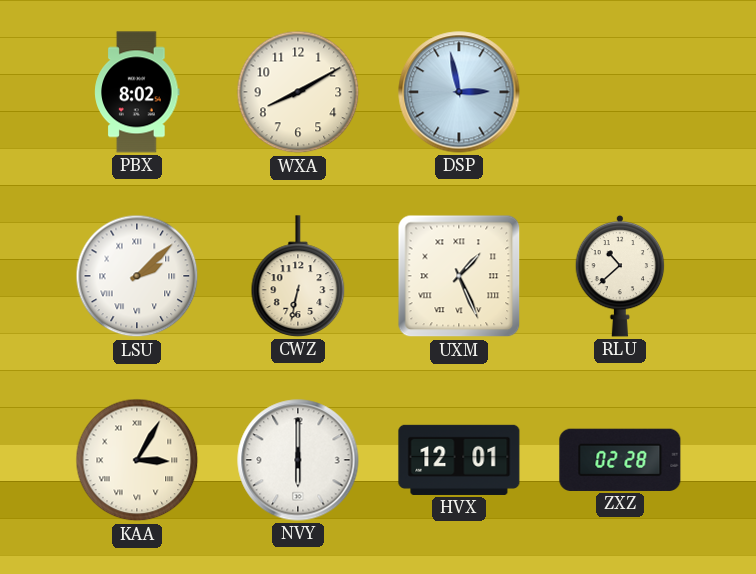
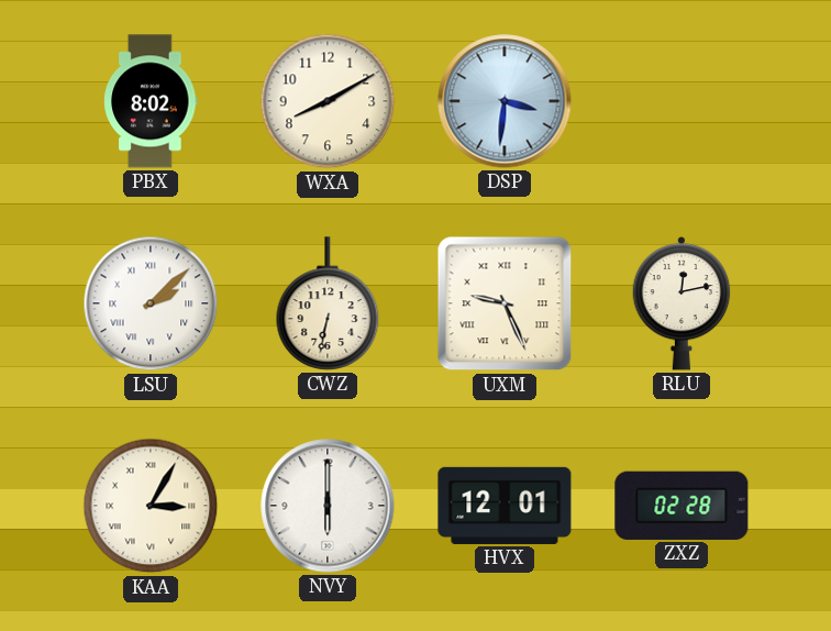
DSP: 2:58 -> 3:31 (505, 101)
UXM: 1:26 -> 9:26 (505, 303)
RLU: 10:38 -> 12:13 (682, 303)
